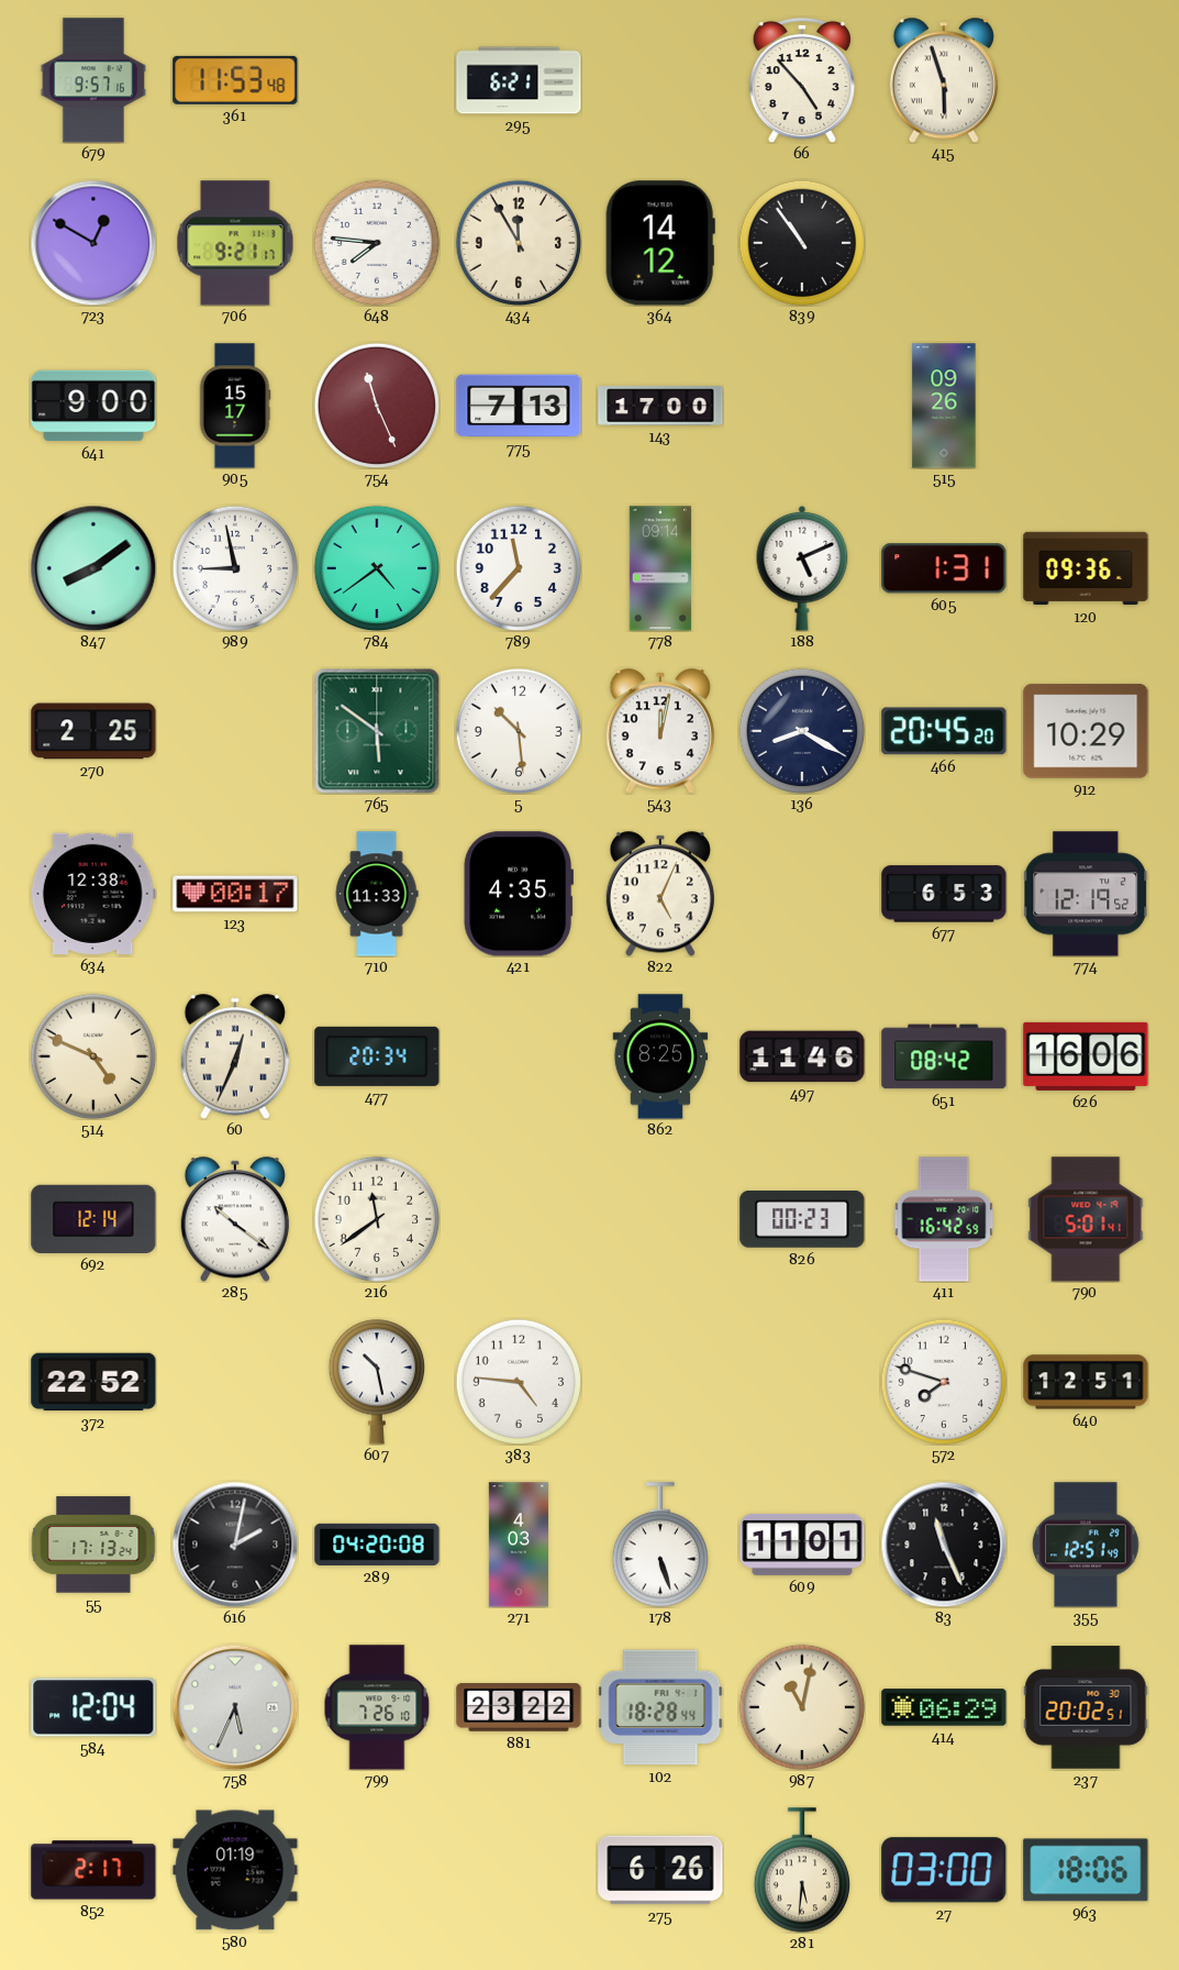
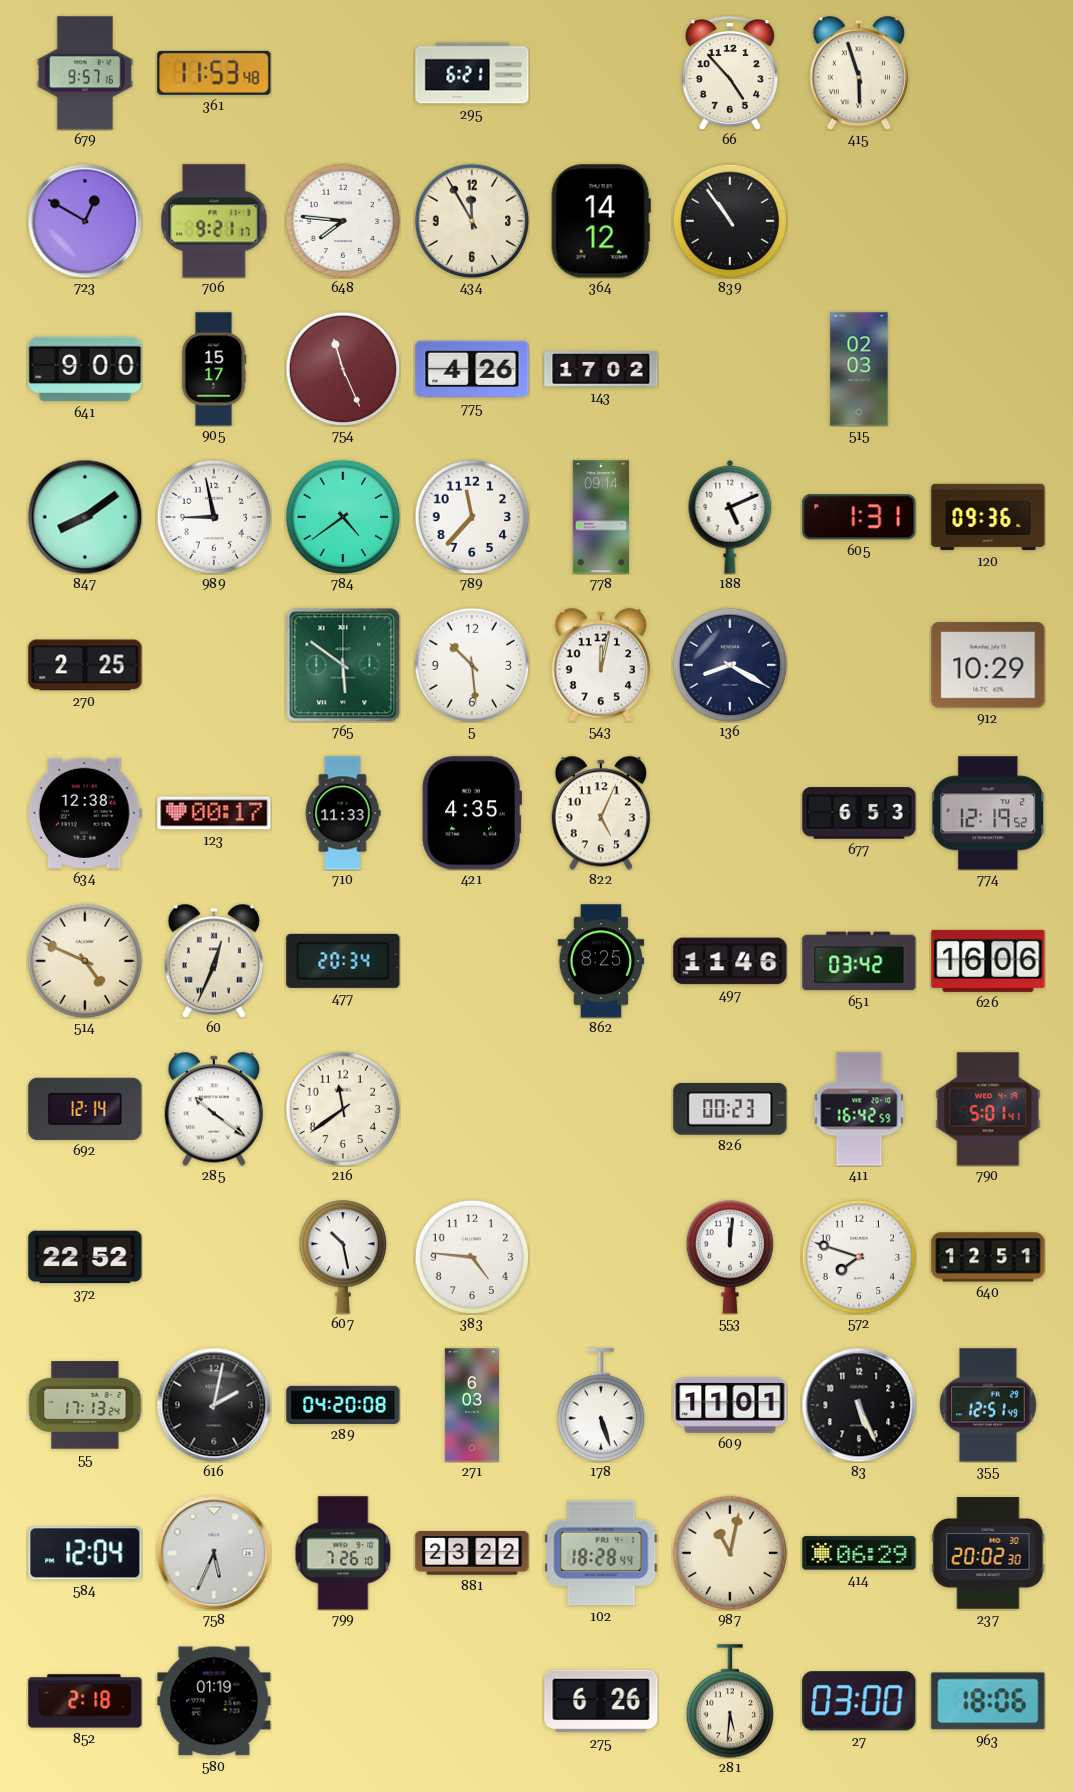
775: 7:13 -> 4:26 (472, 369)
143: 17:00 -> 17:02 (601, 369)
515: 09:26 -> 02:03 (859, 369)
466: 20:45 -> none (944, 731)
651: 08:42 -> 03:42 (859, 961)
553: none -> 12:01 (729, 1257)
271: 4:03 -> 6:03 (472, 1405)
83: 11:26 -> 5:26 (859, 1405)
237: 20:02:51 -> 20:02:30 (988, 1553)
852: 2:17 -> 2:18 (85, 1701)
